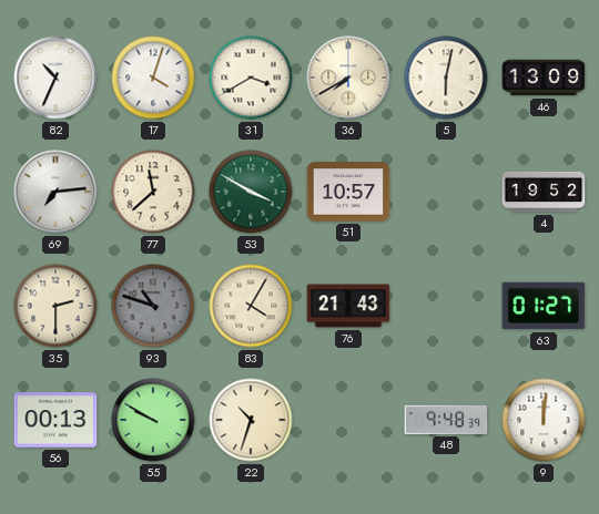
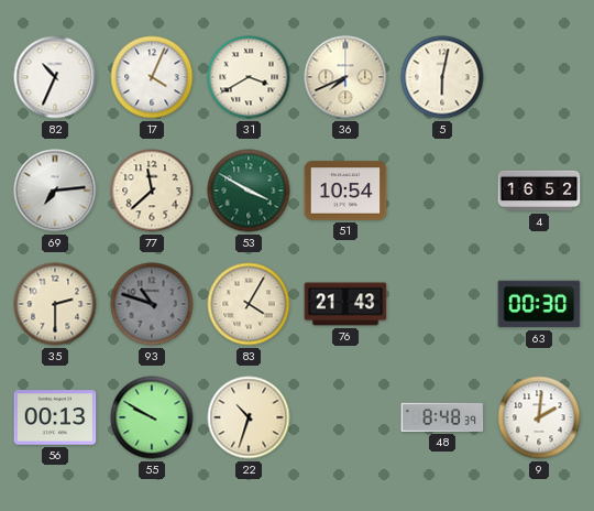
17: 4:03 -> 4:04 (152, 77)
36: 7:40 -> 7:41 (345, 77)
46: 13:09 -> none (544, 78)
51: 10:57 -> 10:54 (345, 191)
4: 19:52 -> 16:52 (539, 191)
63: 01:27 -> 00:30 (539, 304)
48: 9:48 -> 8:48 (442, 417)
9: 12:01 -> 2:01 (539, 417)
